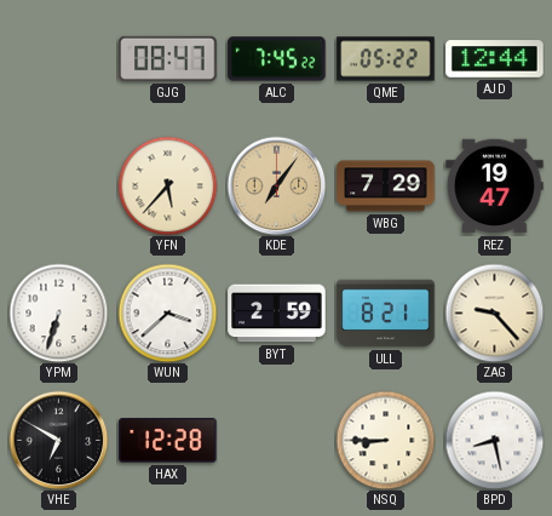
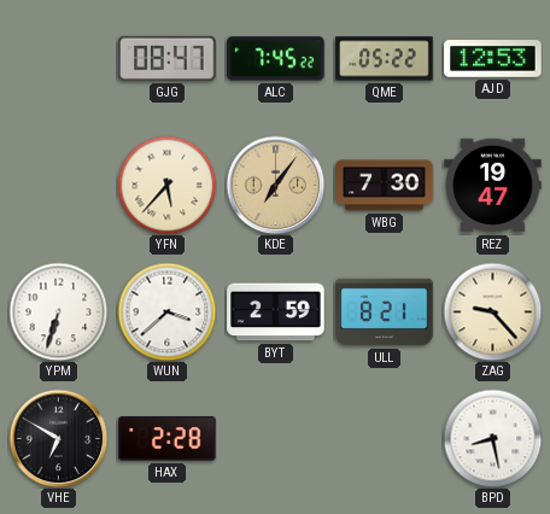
AJD: 12:44 -> 12:53 (493, 59)
WBG: 7:29 -> 7:30 (385, 186)
HAX: 12:28 -> 2:28 (168, 439)
NSQ: 8:45 -> none (385, 440)
